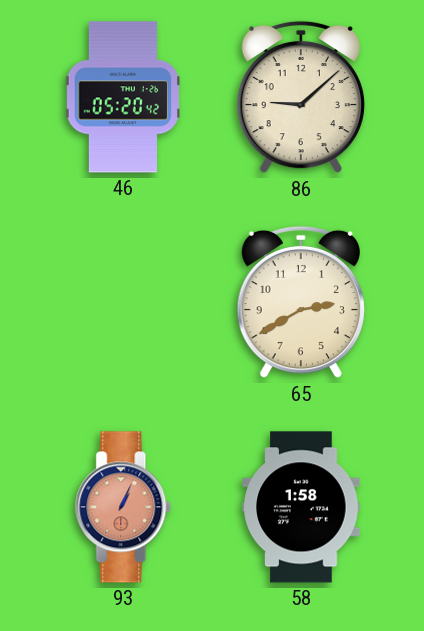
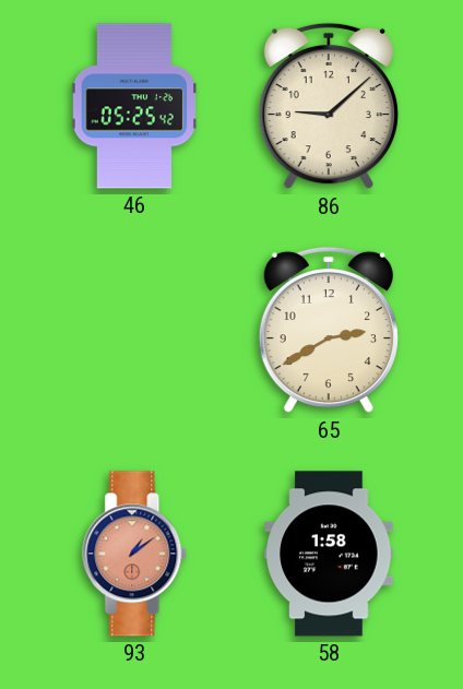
46: 05:20 -> 05:25 (133, 106)
93: 1:04 -> 1:09 (135, 554)
